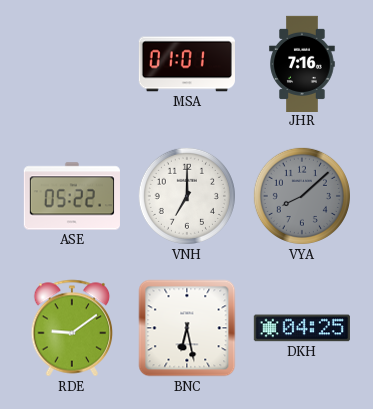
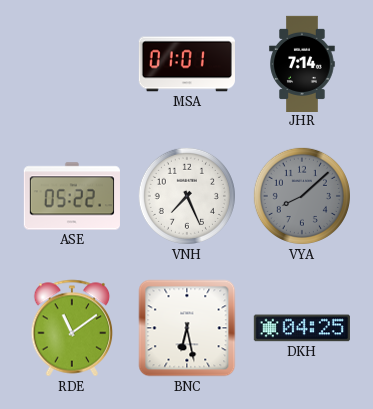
JHR: 7:16 -> 7:14 (302, 63)
VNH: 7:00 -> 7:26 (187, 196)
RDE: 9:09 -> 11:09 (72, 328)
